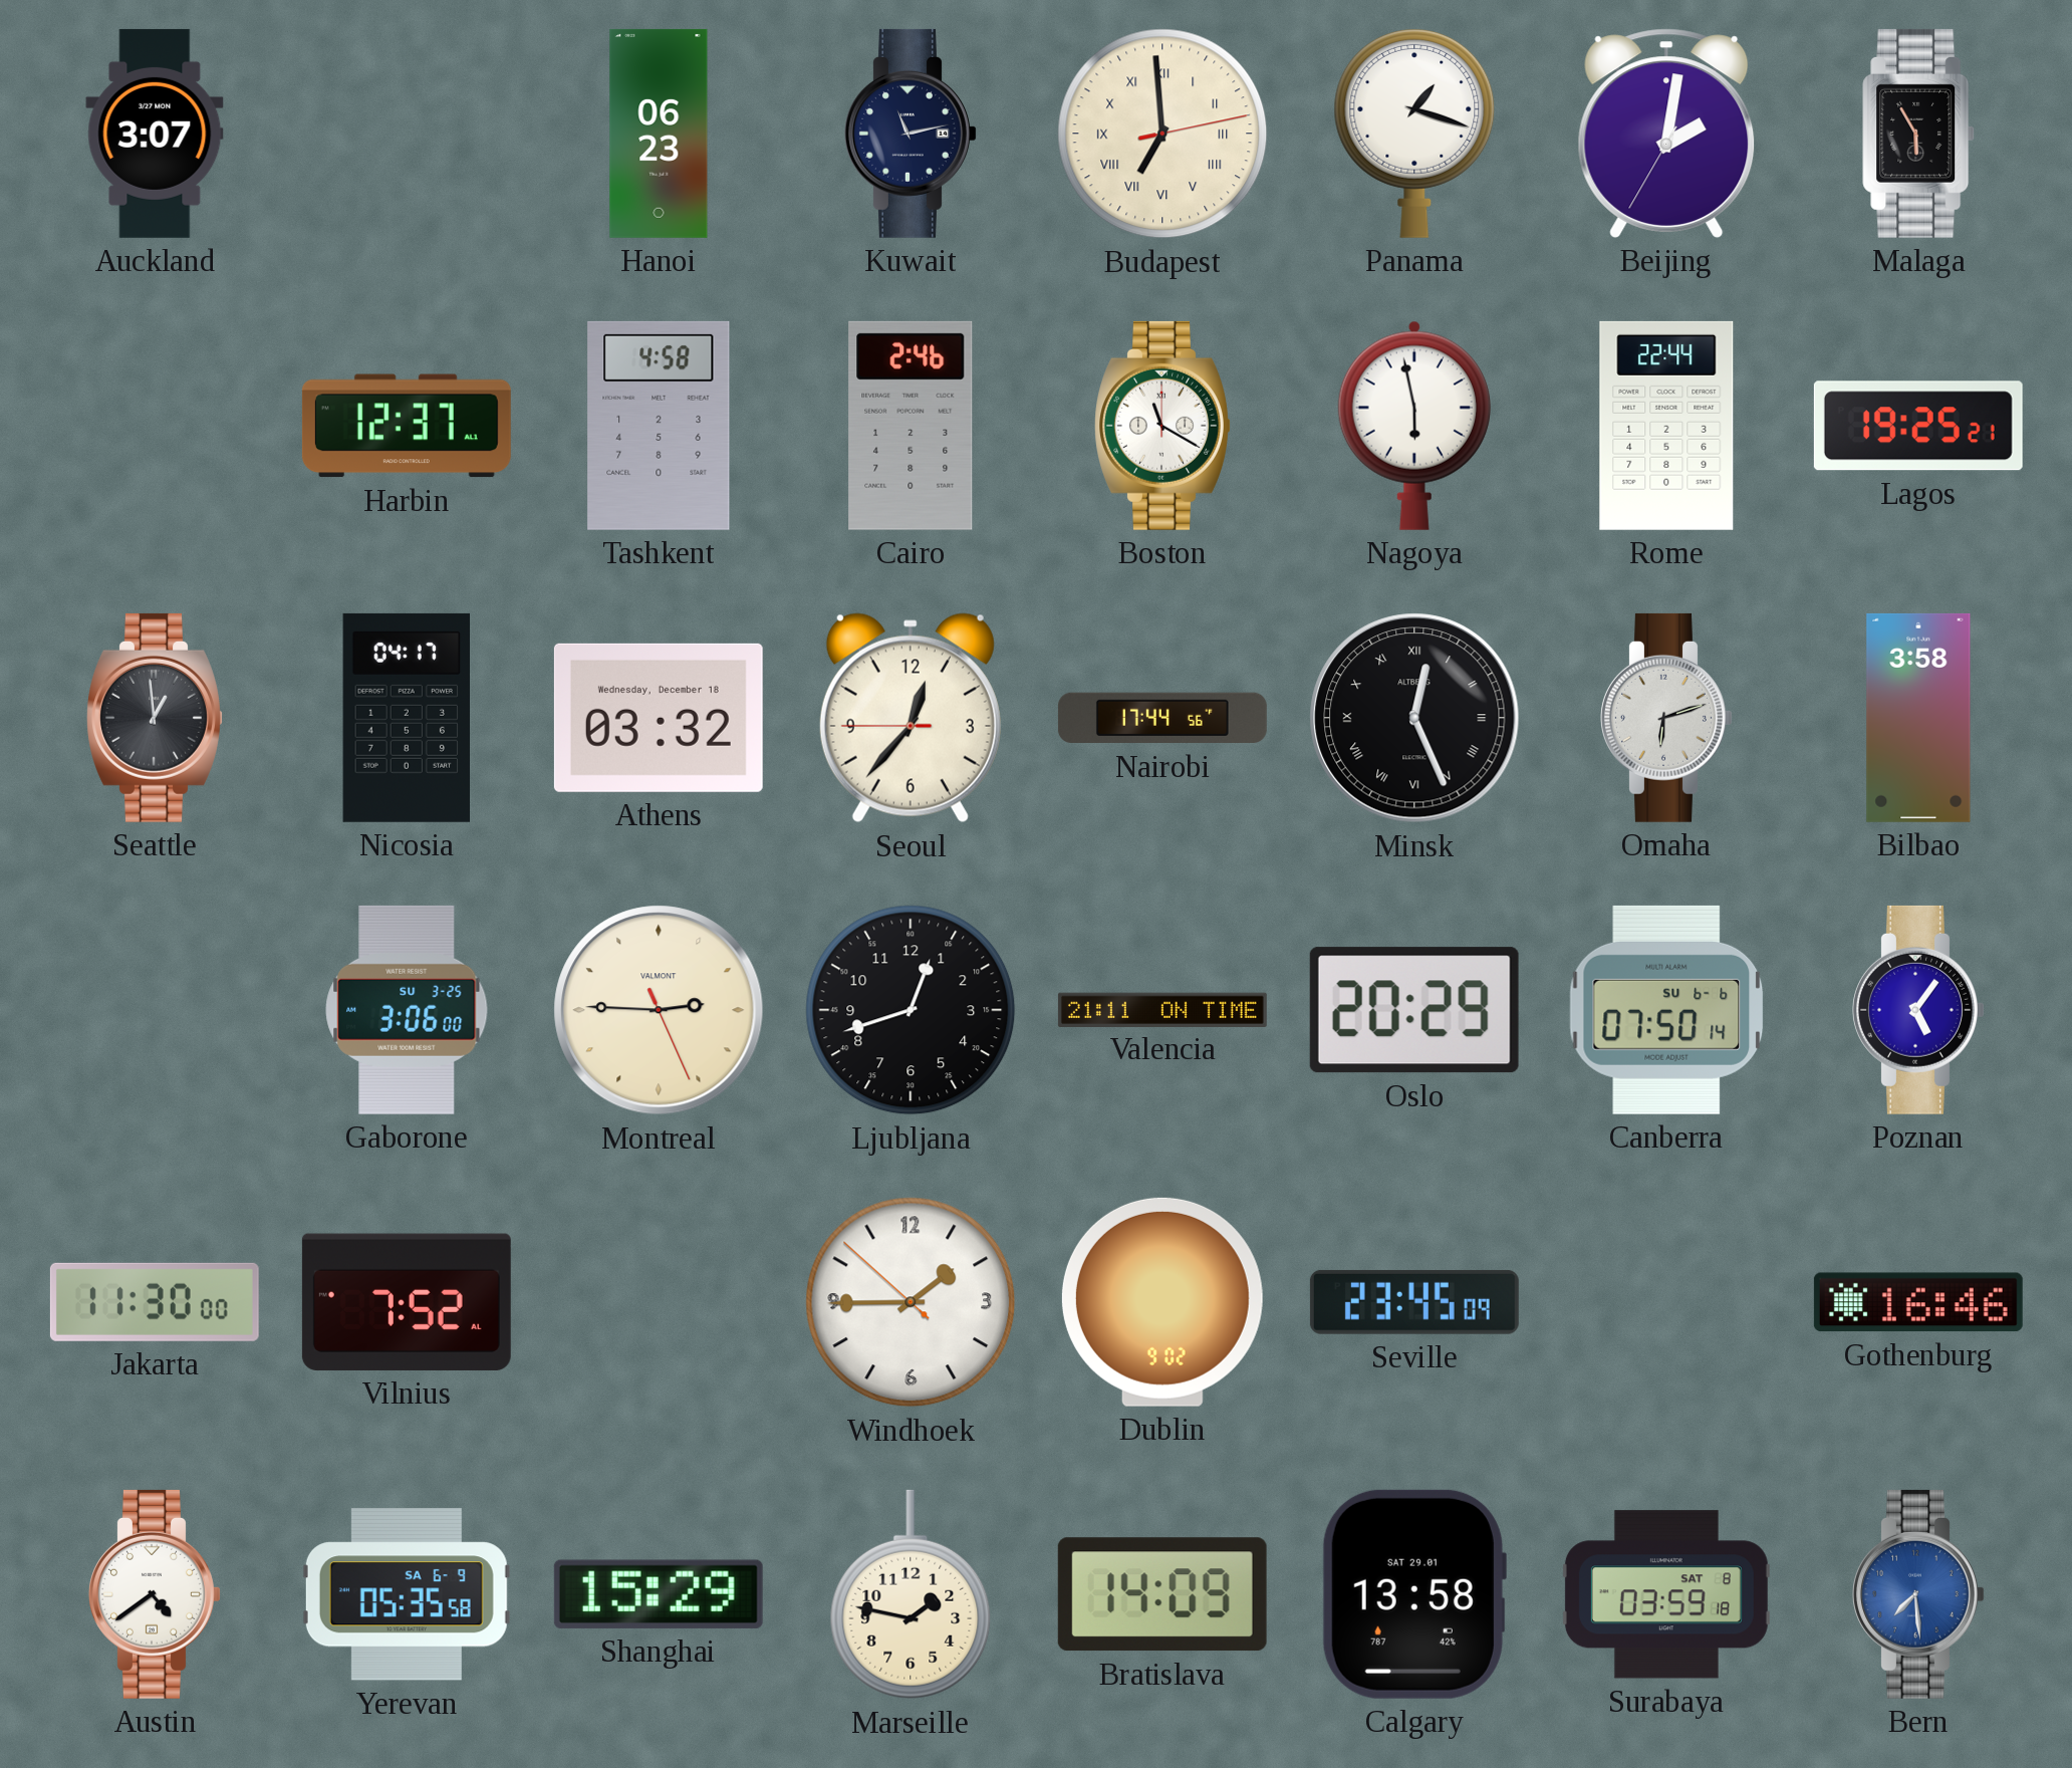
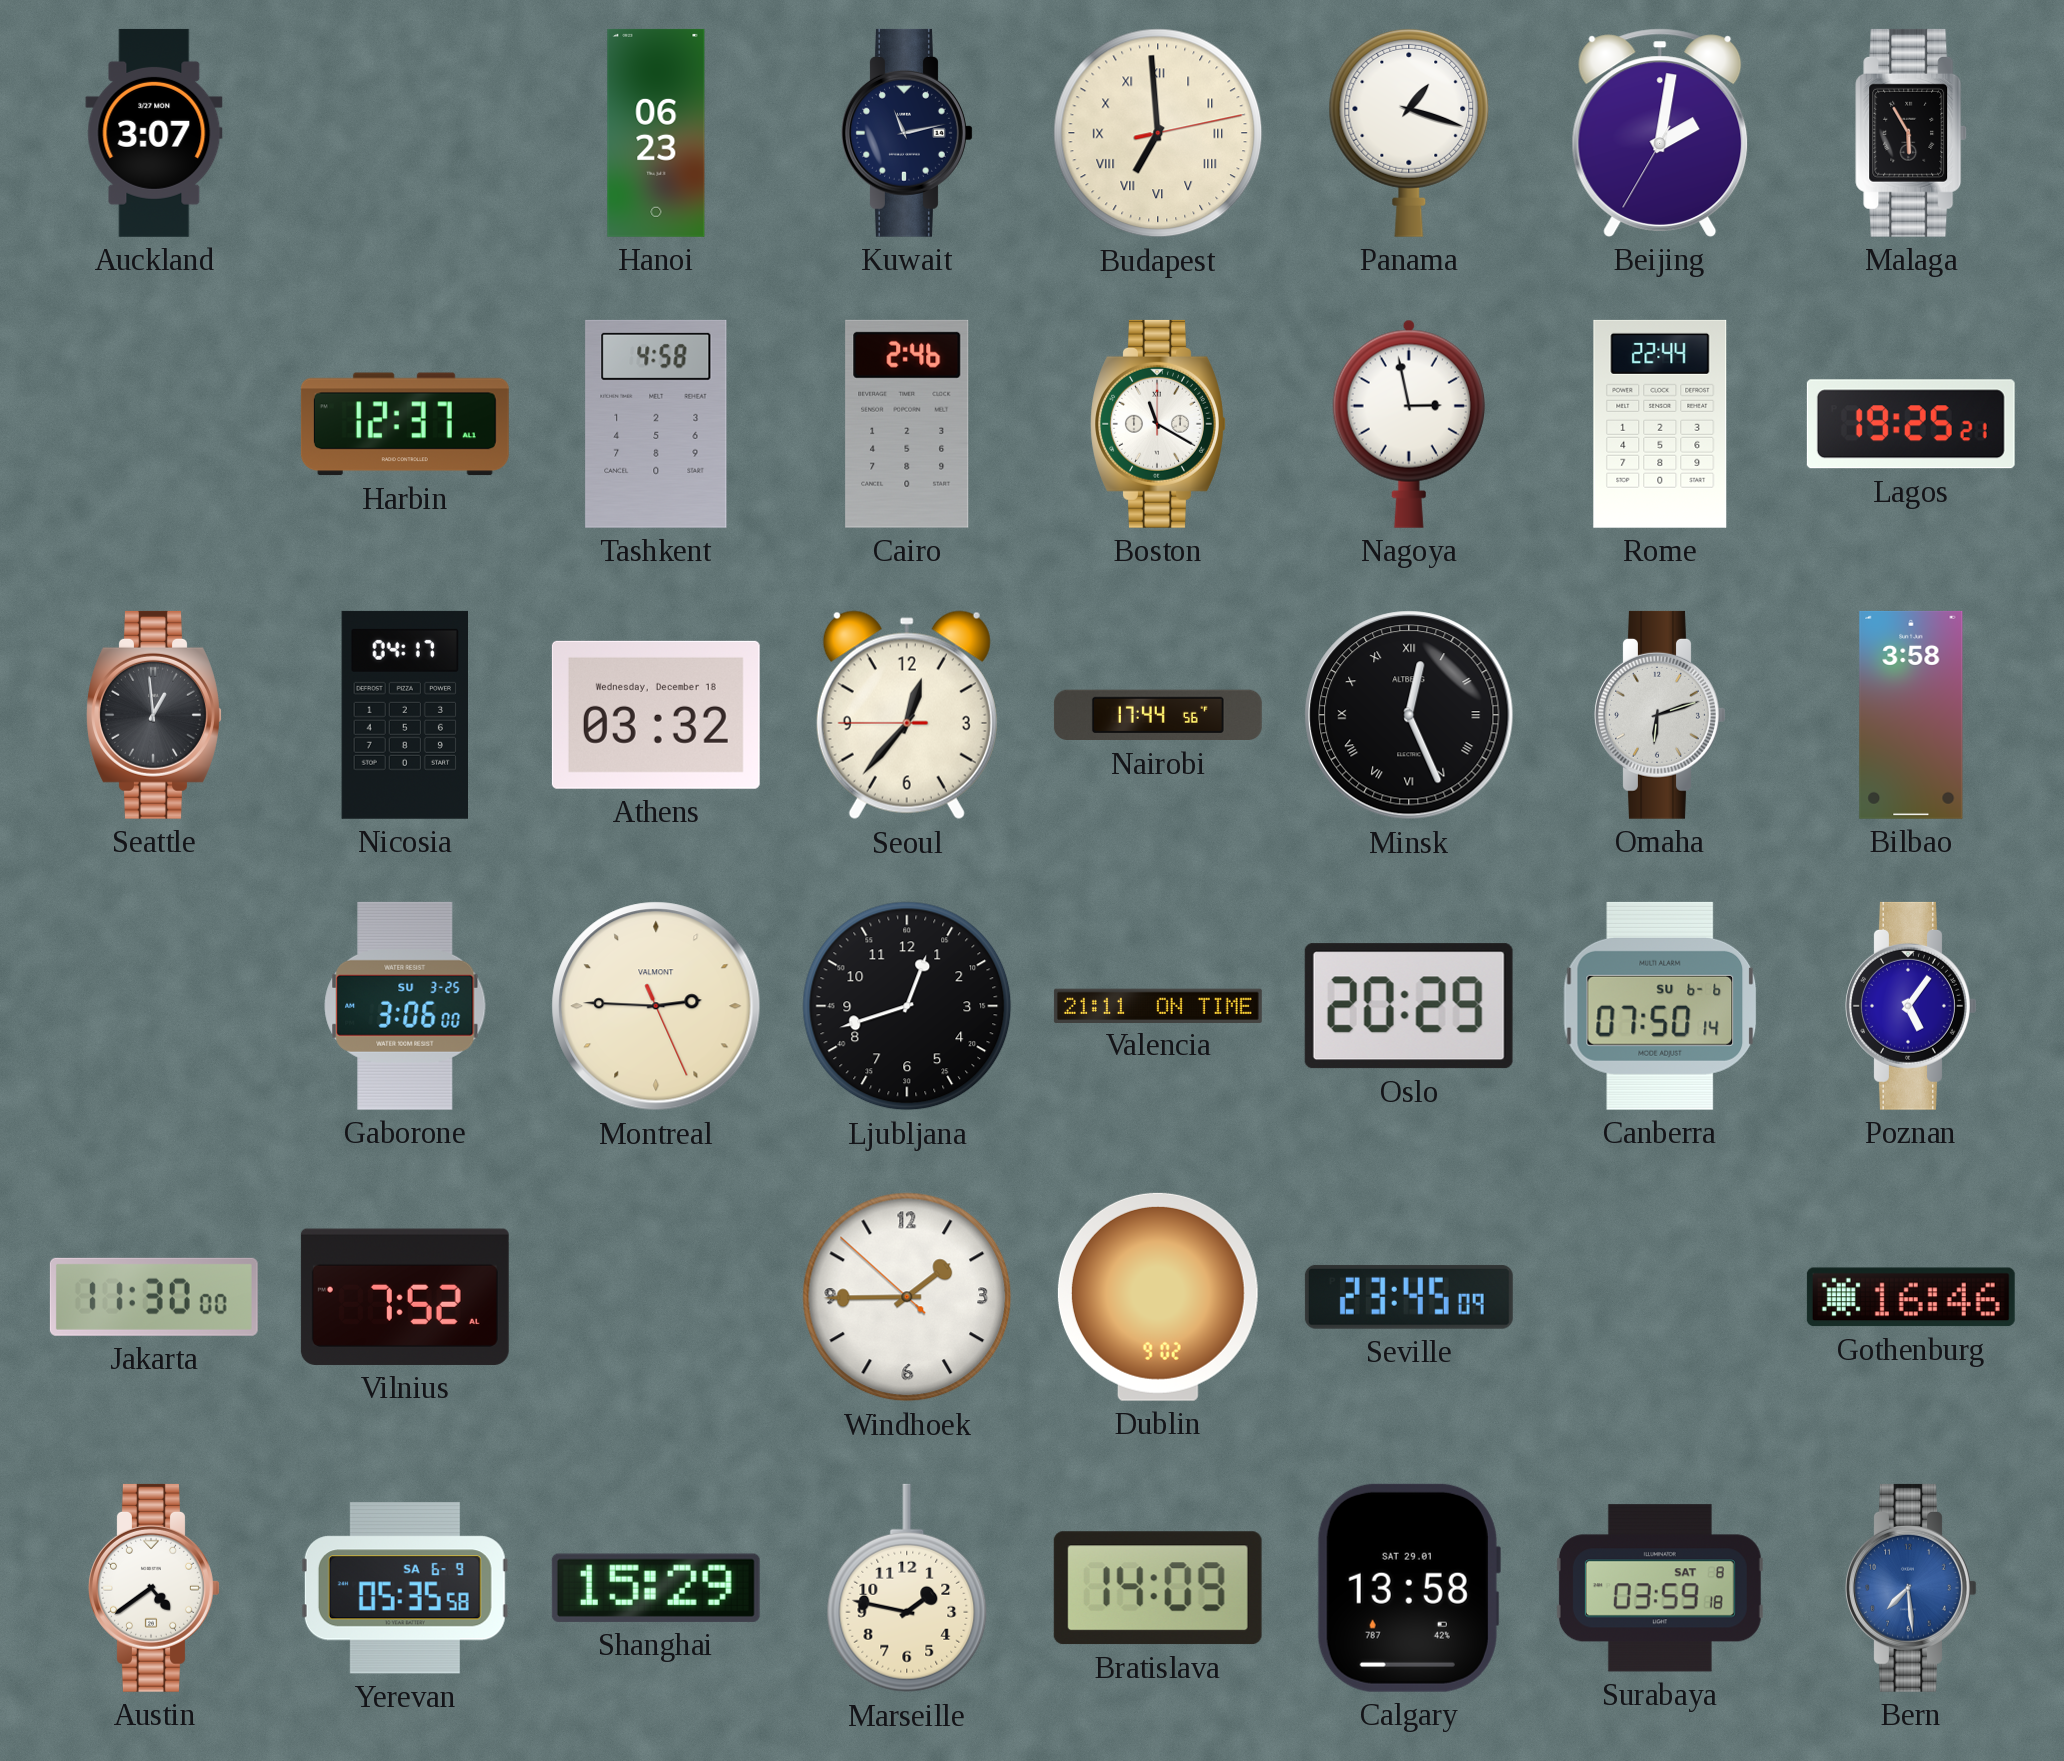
Nagoya: 5:58 -> 2:58 (1409, 424)
